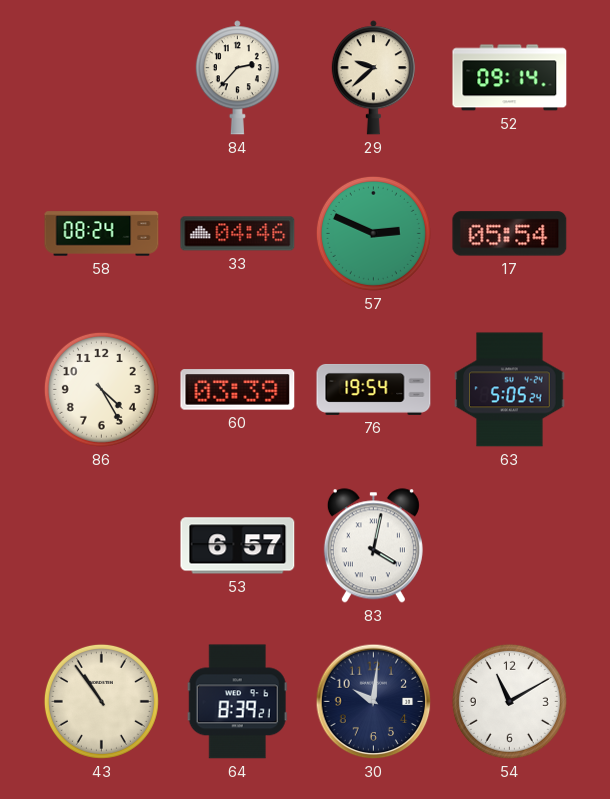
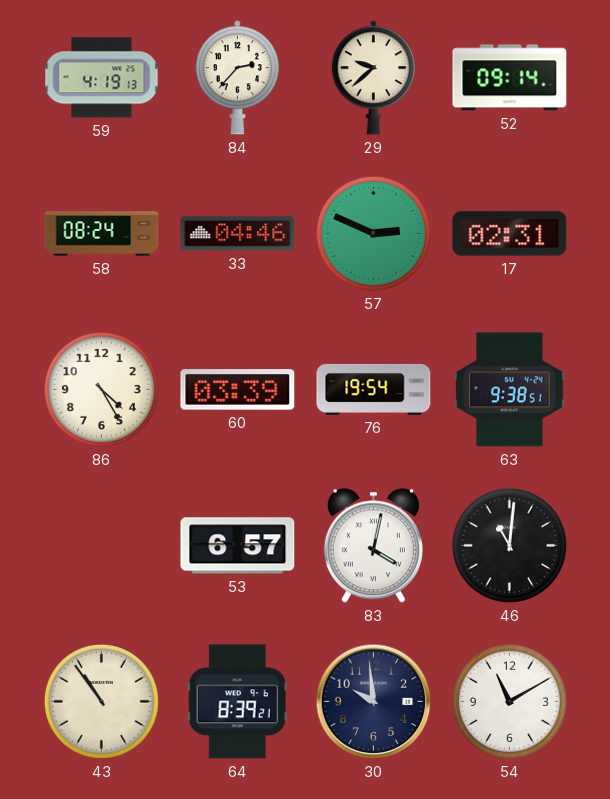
59: none -> 4:19 (102, 78)
17: 05:54 -> 02:31 (510, 234)
63: 5:05 -> 9:38 (510, 390)
46: none -> 11:01 (509, 545)
30: 10:01 -> 9:59 (374, 702)
